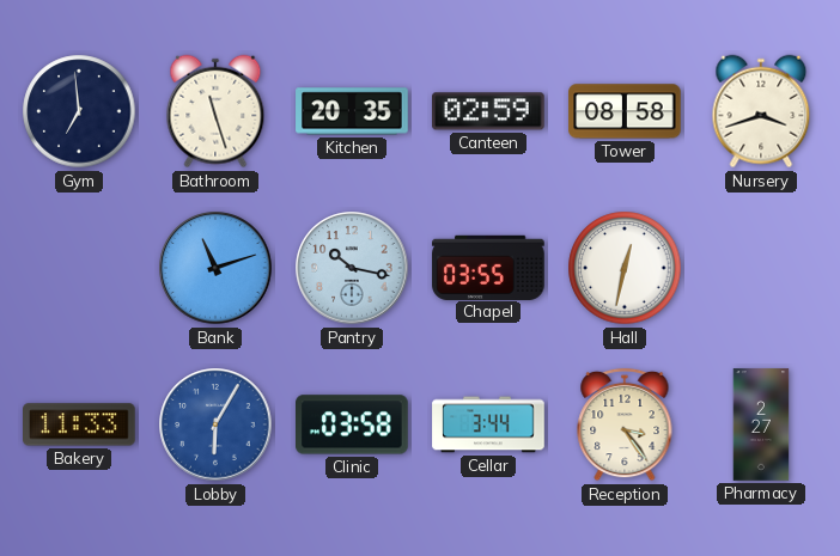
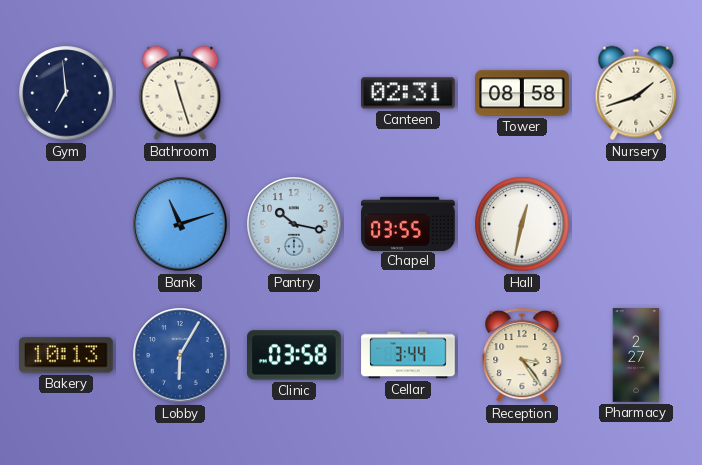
Kitchen: 20:35 -> none (352, 111)
Canteen: 02:59 -> 02:31 (409, 93)
Nursery: 3:42 -> 1:42 (636, 93)
Bakery: 11:33 -> 10:13 (67, 355)
